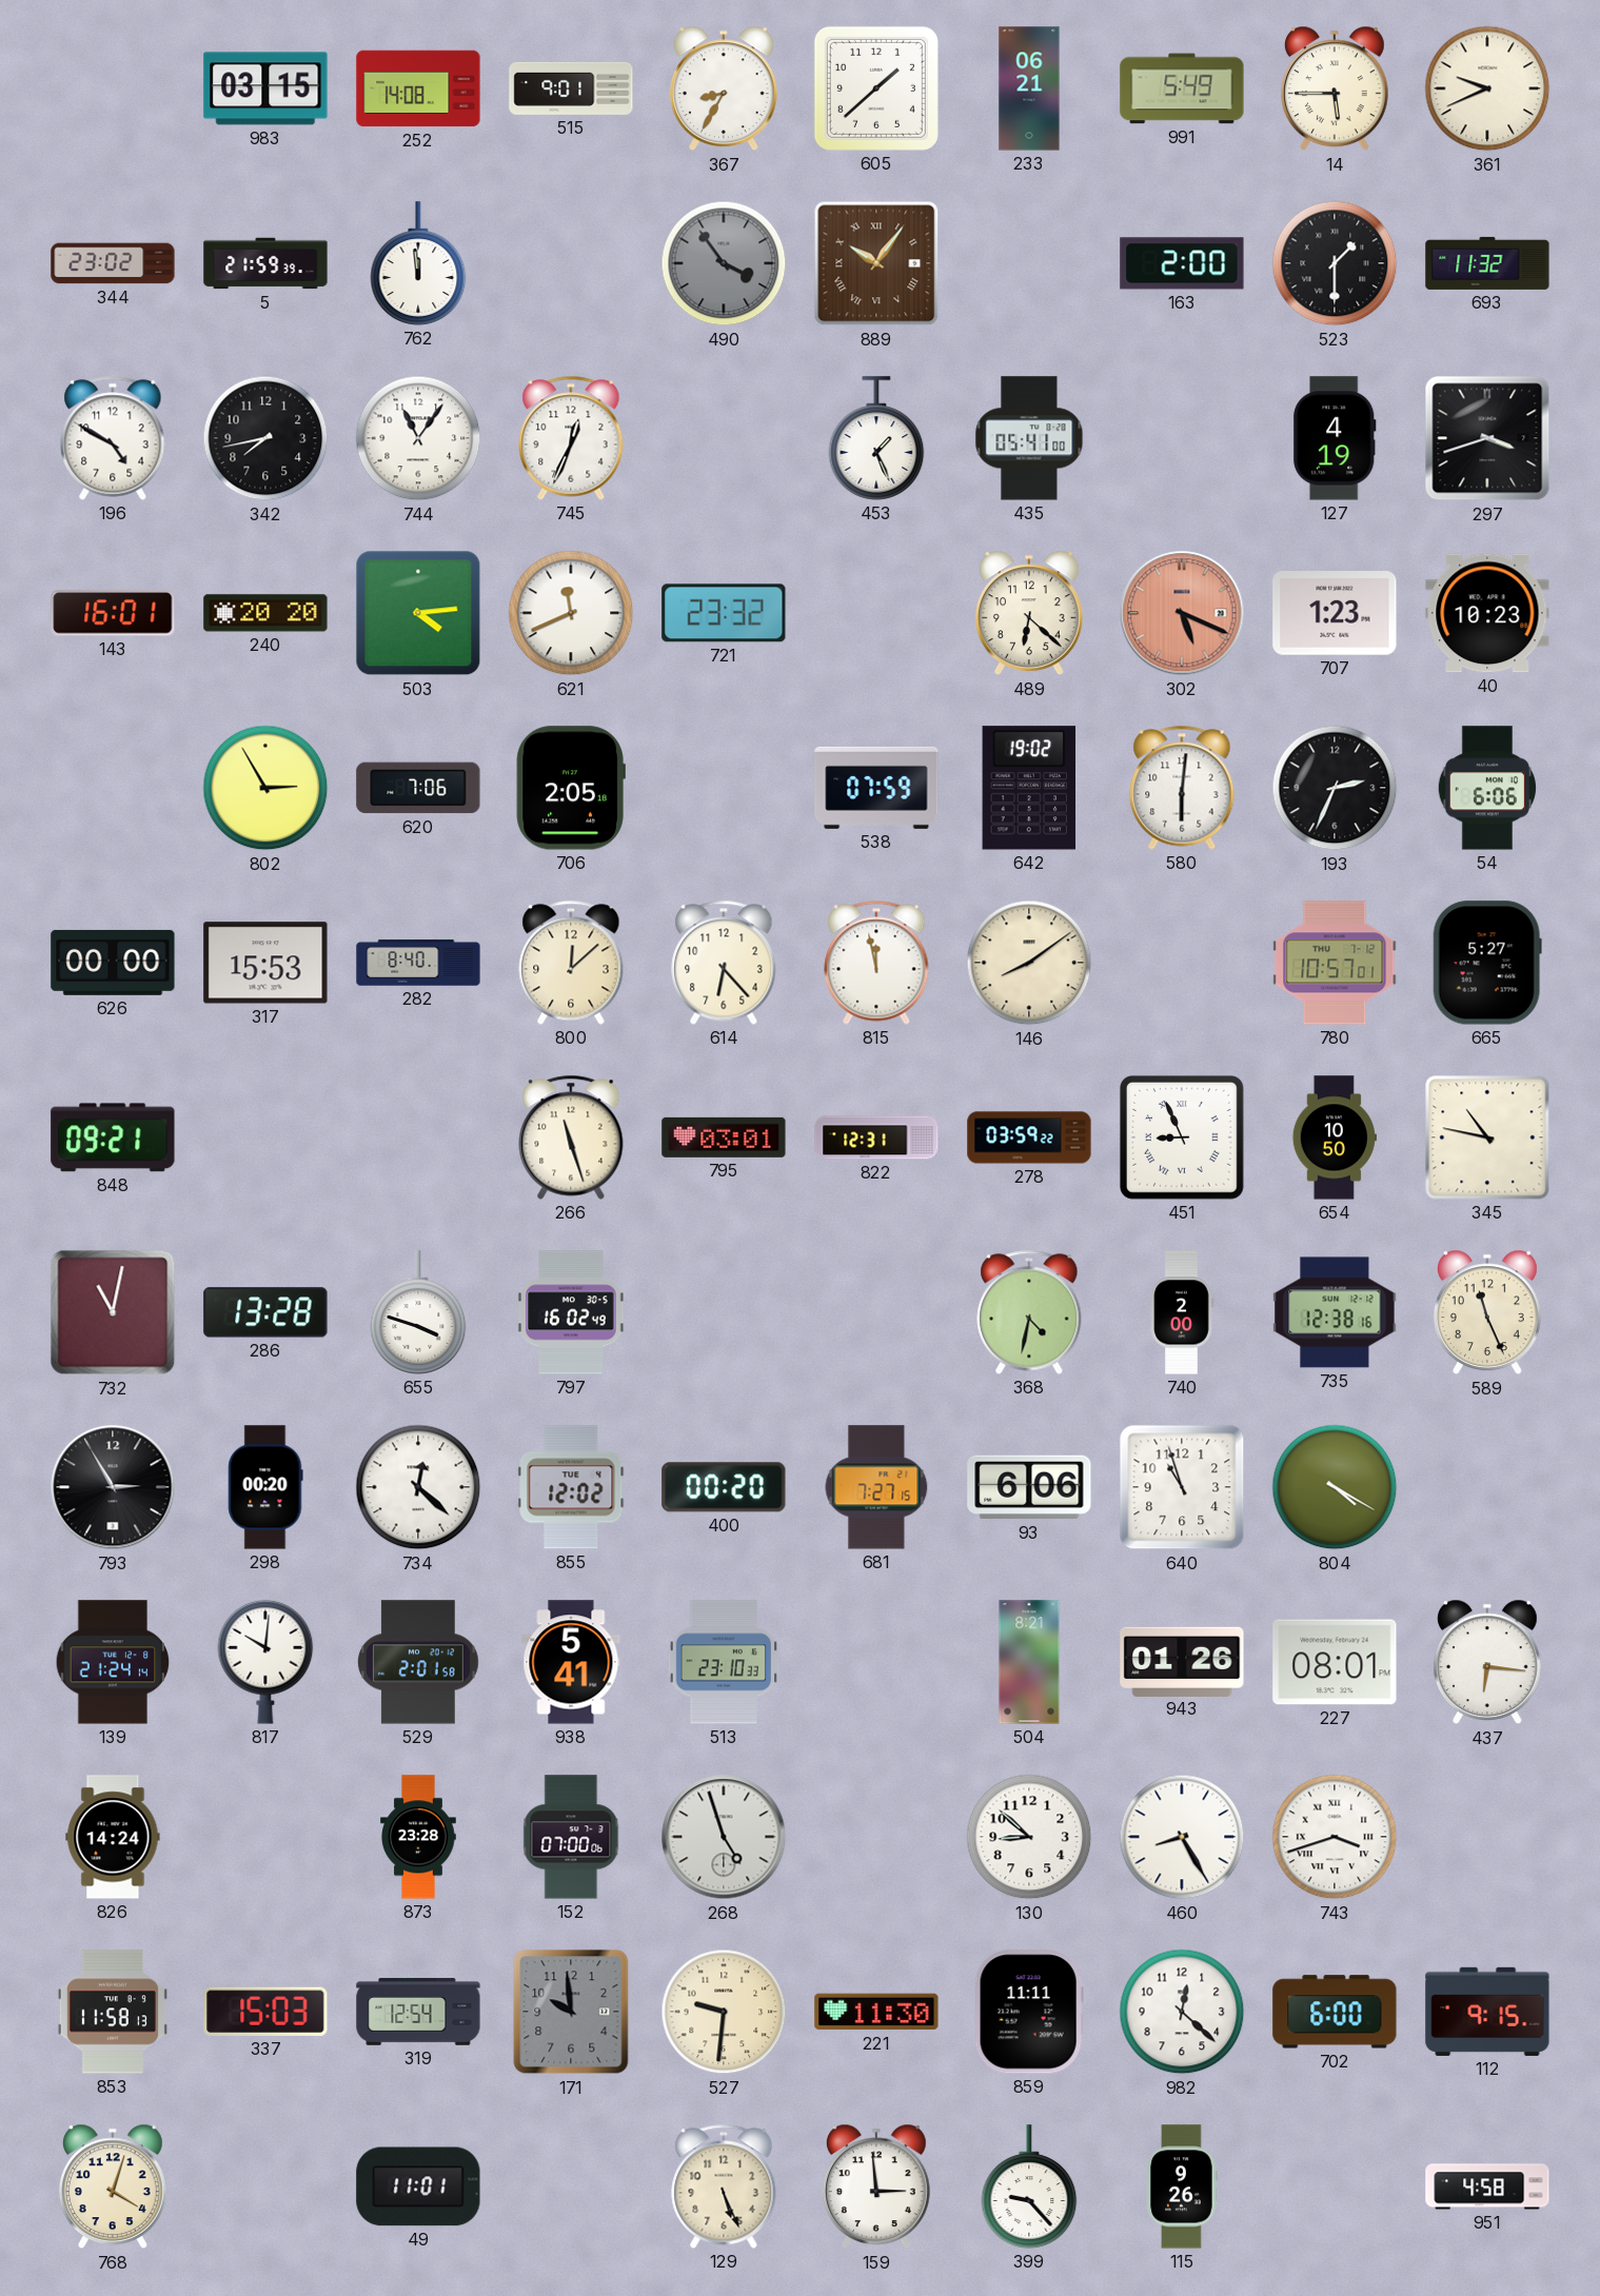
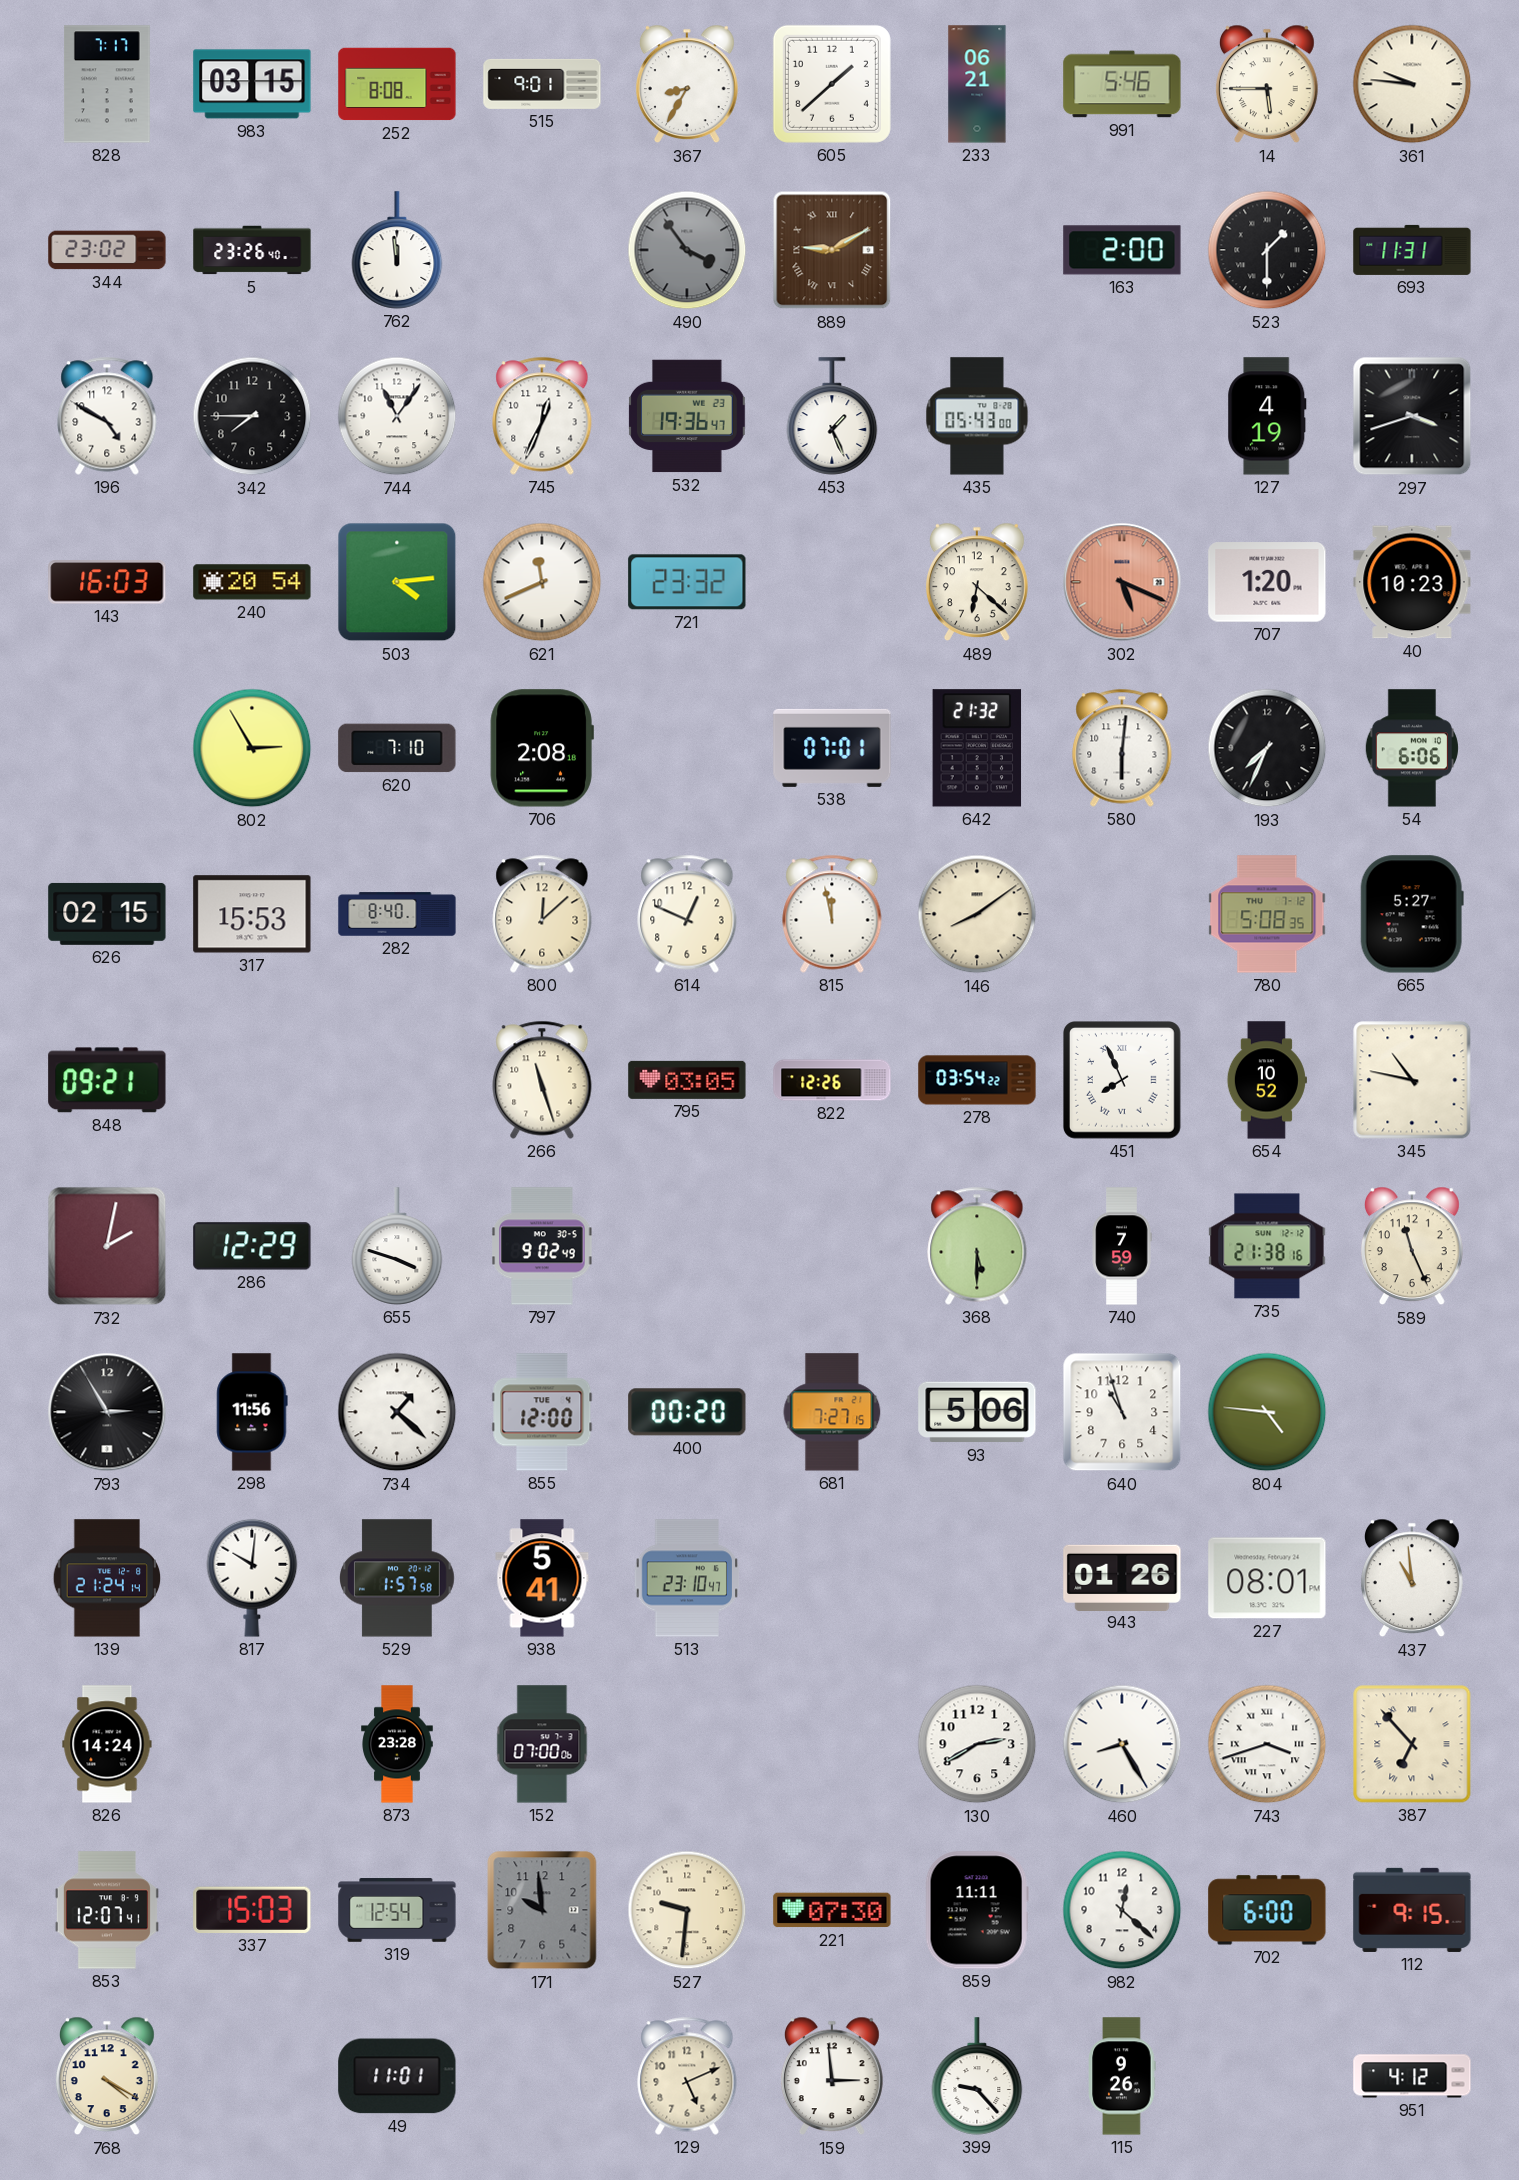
828: none -> 7:17 (107, 84)
252: 14:08 -> 8:08 (397, 84)
991: 5:49 -> 5:46 (1122, 84)
361: 9:41 -> 9:46 (1412, 84)
5: 21:59 -> 23:26 (252, 250)
889: 10:06 -> 9:10 (832, 250)
693: 11:32 -> 11:31 (1412, 250)
342: 7:43 -> 7:45 (252, 416)
532: none -> 19:36 (687, 416)
435: 05:41 -> 05:43 (977, 416)
143: 16:01 -> 16:03 (107, 582)
240: 20:20 -> 20:54 (252, 582)
707: 1:23 -> 1:20 (1267, 582)
620: 7:06 -> 7:10 (397, 748)
706: 2:05 -> 2:08 (542, 748)
538: 07:59 -> 07:01 (832, 748)
642: 19:02 -> 21:32 (977, 748)
193: 2:34 -> 7:34 (1267, 748)
626: 00:00 -> 02:15 (107, 914)
614: 6:23 -> 12:49 (687, 914)
780: 10:57 -> 5:08 (1267, 914)
795: 03:01 -> 03:05 (687, 1080)
822: 12:31 -> 12:26 (832, 1080)
278: 03:59 -> 03:54 (977, 1080)
451: 8:56 -> 7:56 (1123, 1081)
654: 10:50 -> 10:52 (1267, 1080)
732: 11:02 -> 2:02 (107, 1246)
286: 13:28 -> 12:29 (252, 1246)
797: 16:02 -> 9:02 (542, 1246)
368: 4:32 -> 5:30 (977, 1246)
740: 2:00 -> 7:59 (1122, 1246)
735: 12:38 -> 21:38 (1267, 1246)
298: 00:20 -> 11:56 (252, 1412)
734: 12:22 -> 1:22 (397, 1412)
855: 12:02 -> 12:00 (542, 1412)
93: 6:06 -> 5:06 (977, 1412)
804: 4:20 -> 4:46 (1267, 1412)
529: 2:01 -> 1:57 (398, 1578)
513: 23:10:33 -> 23:10:47 (687, 1578)
504: 8:21 -> none (1029, 1662)
437: 6:16 -> 10:59 (1412, 1578)
268: 4:57 -> none (724, 1837)
130: 8:52 -> 2:40 (977, 1744)
387: none -> 6:53 (1412, 1744)
853: 11:58 -> 12:07 (107, 1910)
221: 11:30 -> 07:30 (832, 1910)
768: 4:03 -> 4:20 (107, 2076)
129: 5:26 -> 5:11 (687, 2076)
951: 4:58 -> 4:12 (1412, 2076)
